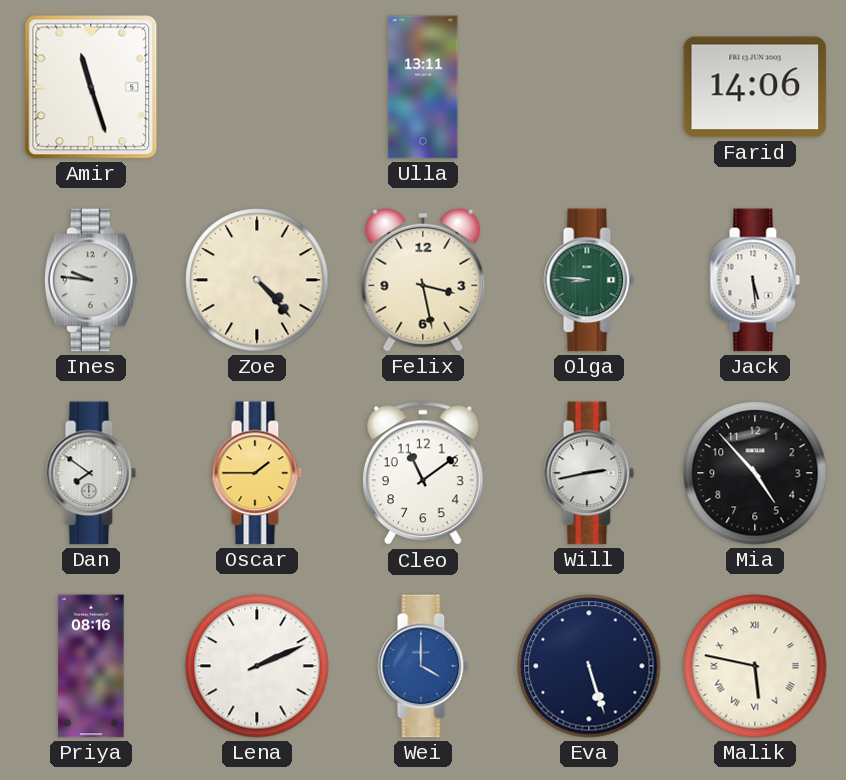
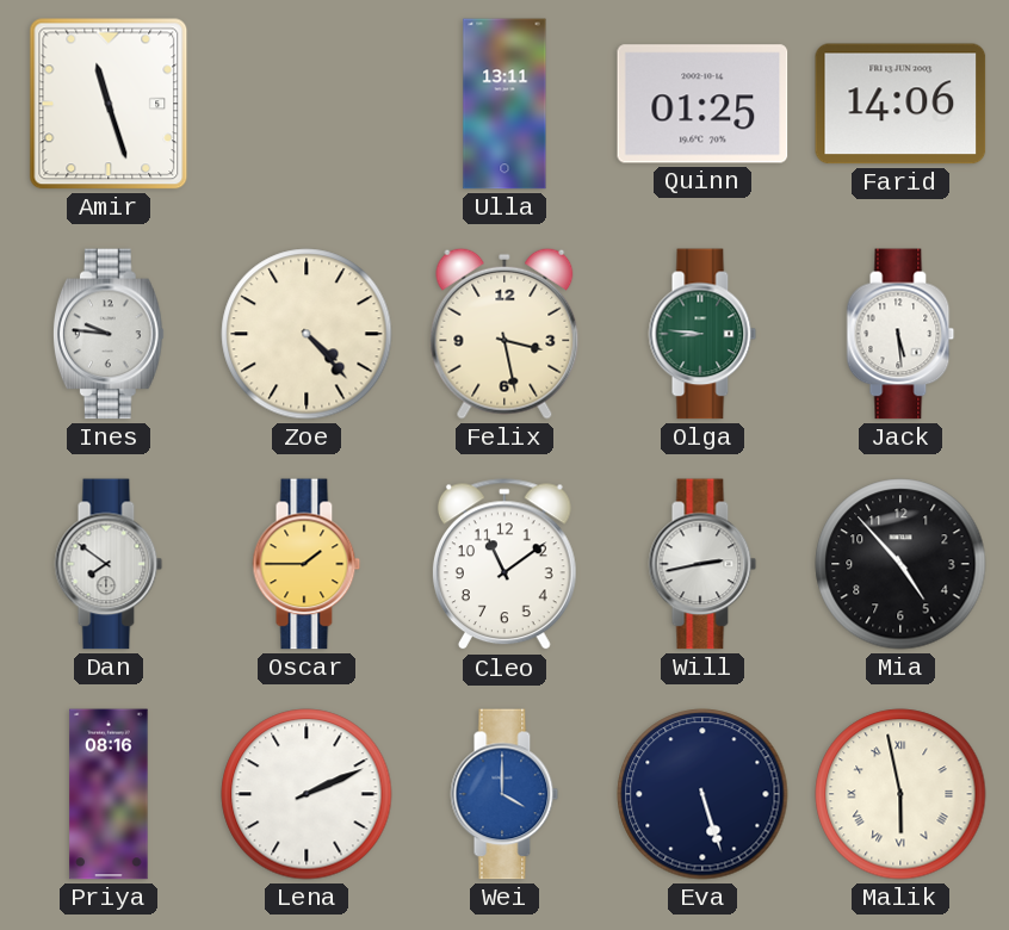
Quinn: none -> 01:25 (702, 104)
Malik: 5:47 -> 5:58 (900, 794)
